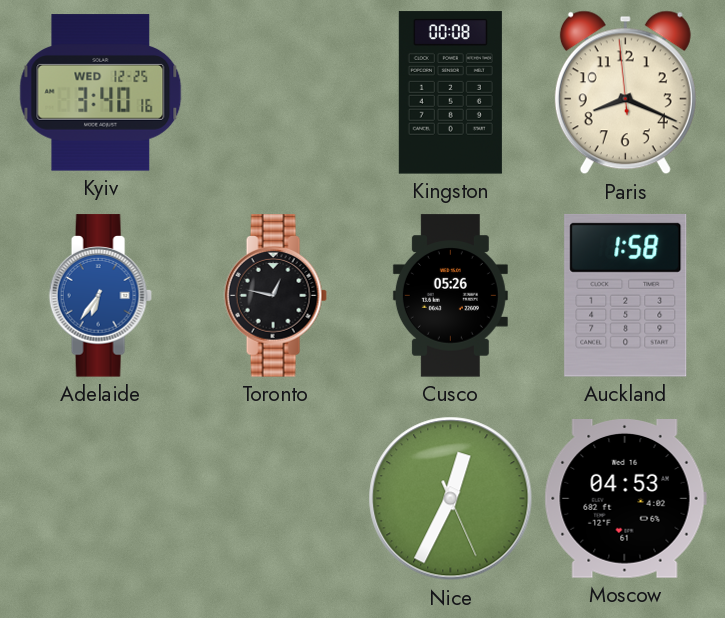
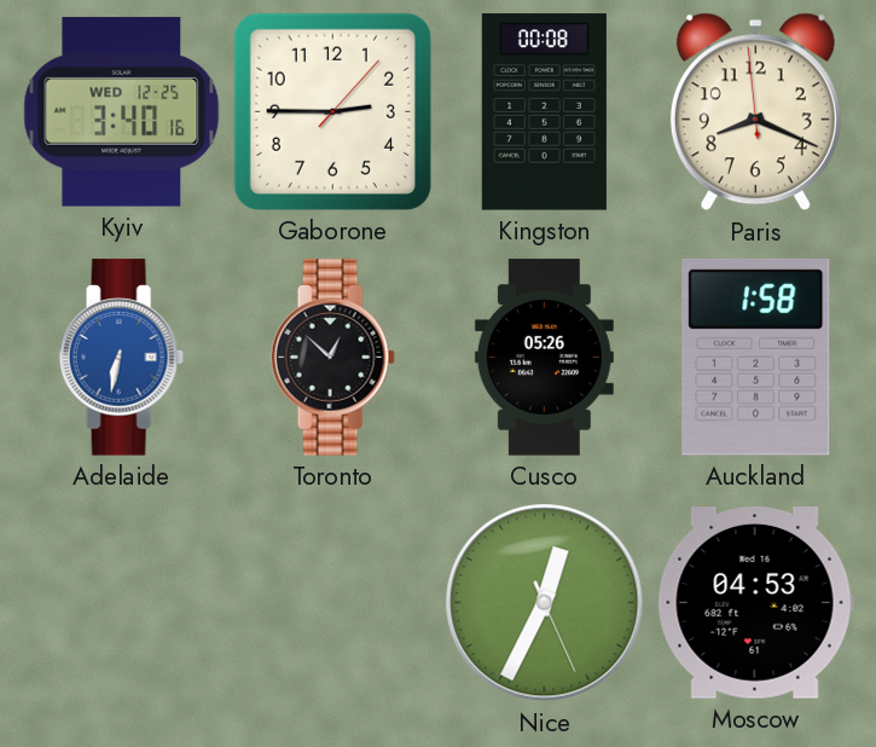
Gaborone: none -> 2:45 (332, 111)
Adelaide: 6:36 -> 6:32 (121, 358)
Toronto: 12:47 -> 12:52 (332, 358)
